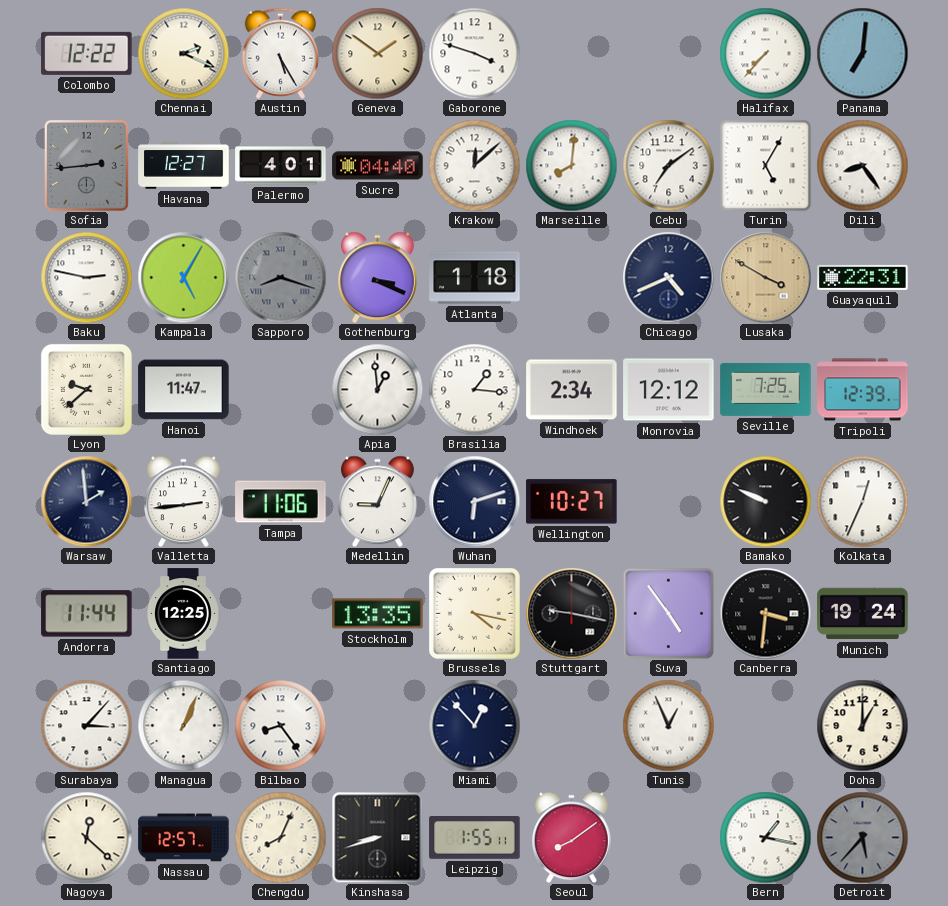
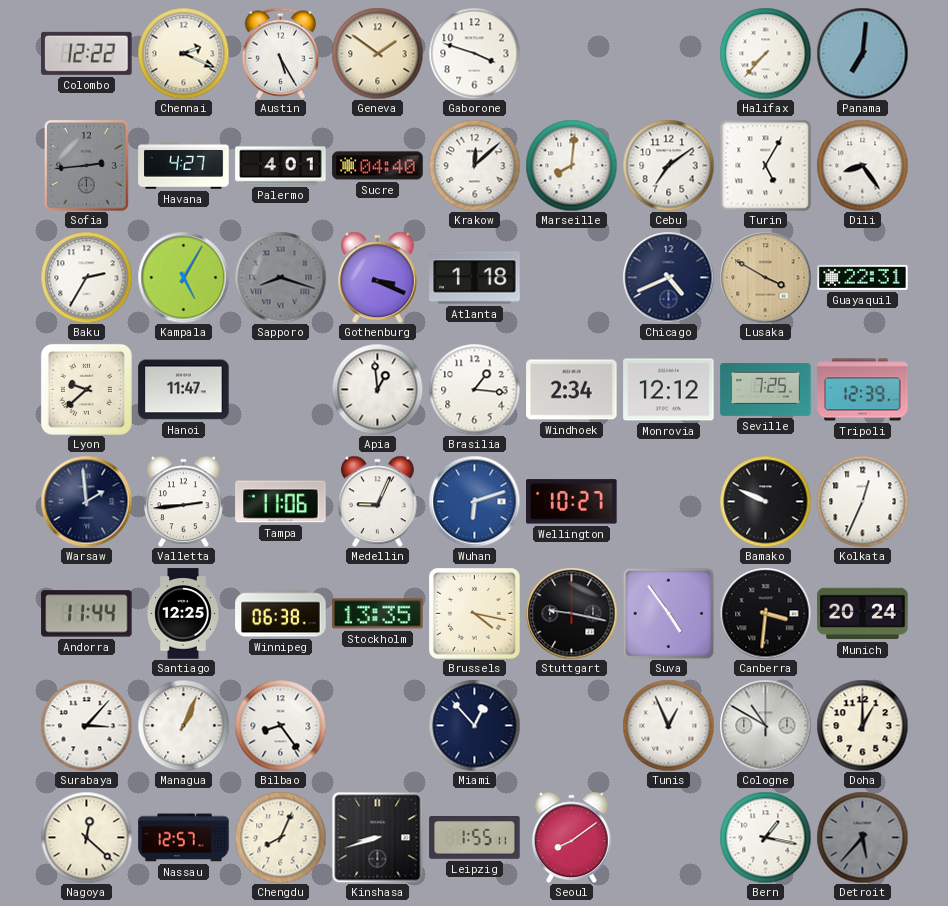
Havana: 12:27 -> 4:27 (184, 166)
Baku: 2:47 -> 2:35 (86, 277)
Wuhan dial: navy -> blue (474, 501)
Winnipeg: none -> 06:38 (281, 614)
Munich: 19:24 -> 20:24 (863, 614)
Cologne: none -> 10:50 (765, 725)
